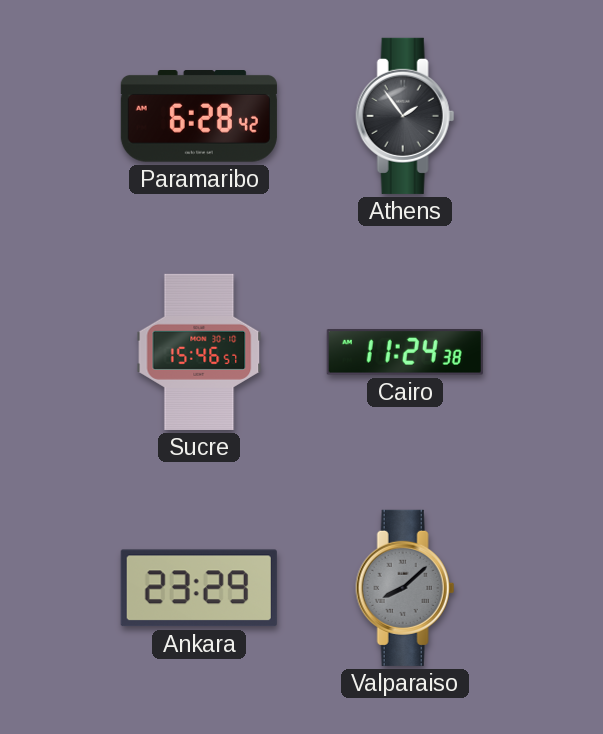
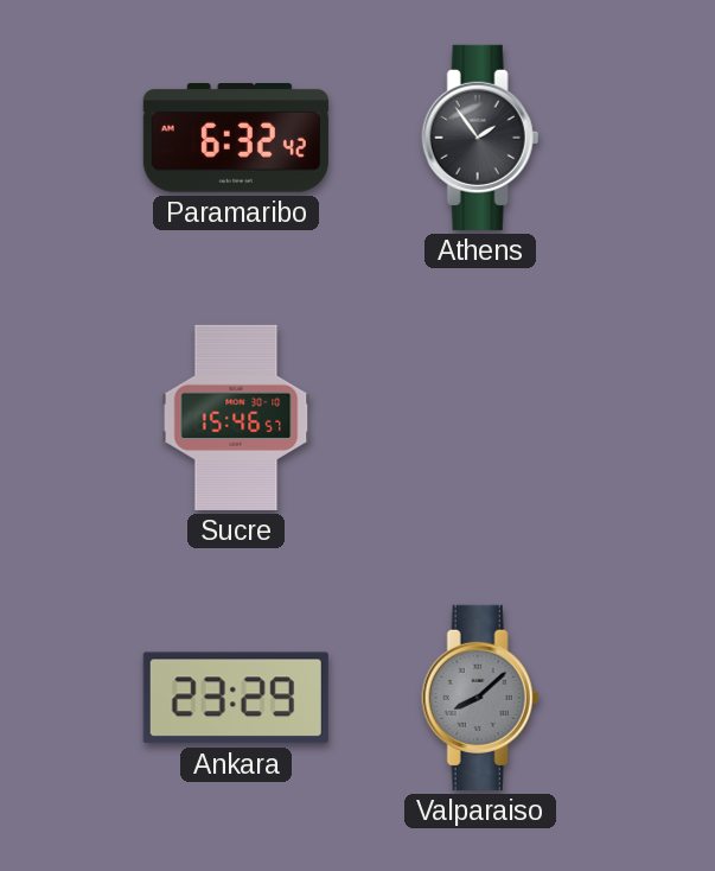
Paramaribo: 6:28 -> 6:32 (236, 139)
Cairo: 11:24 -> none (405, 352)
